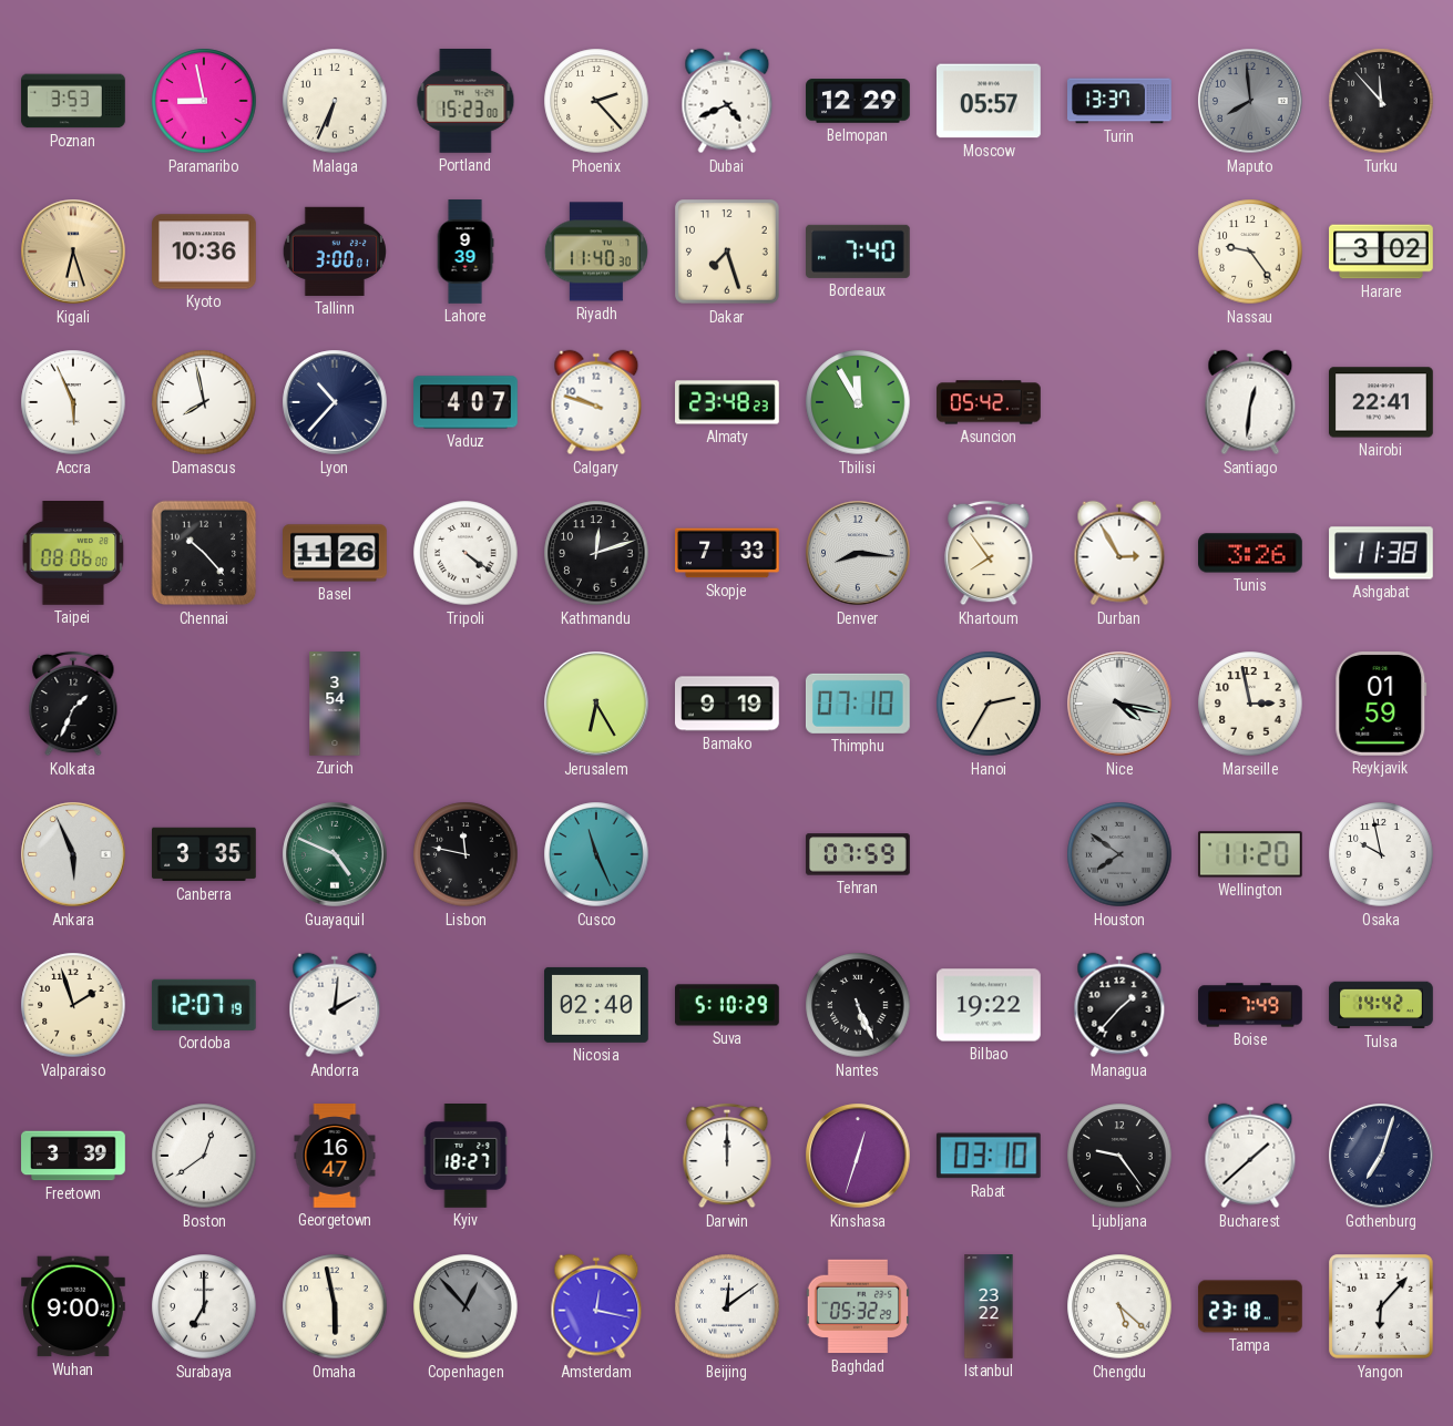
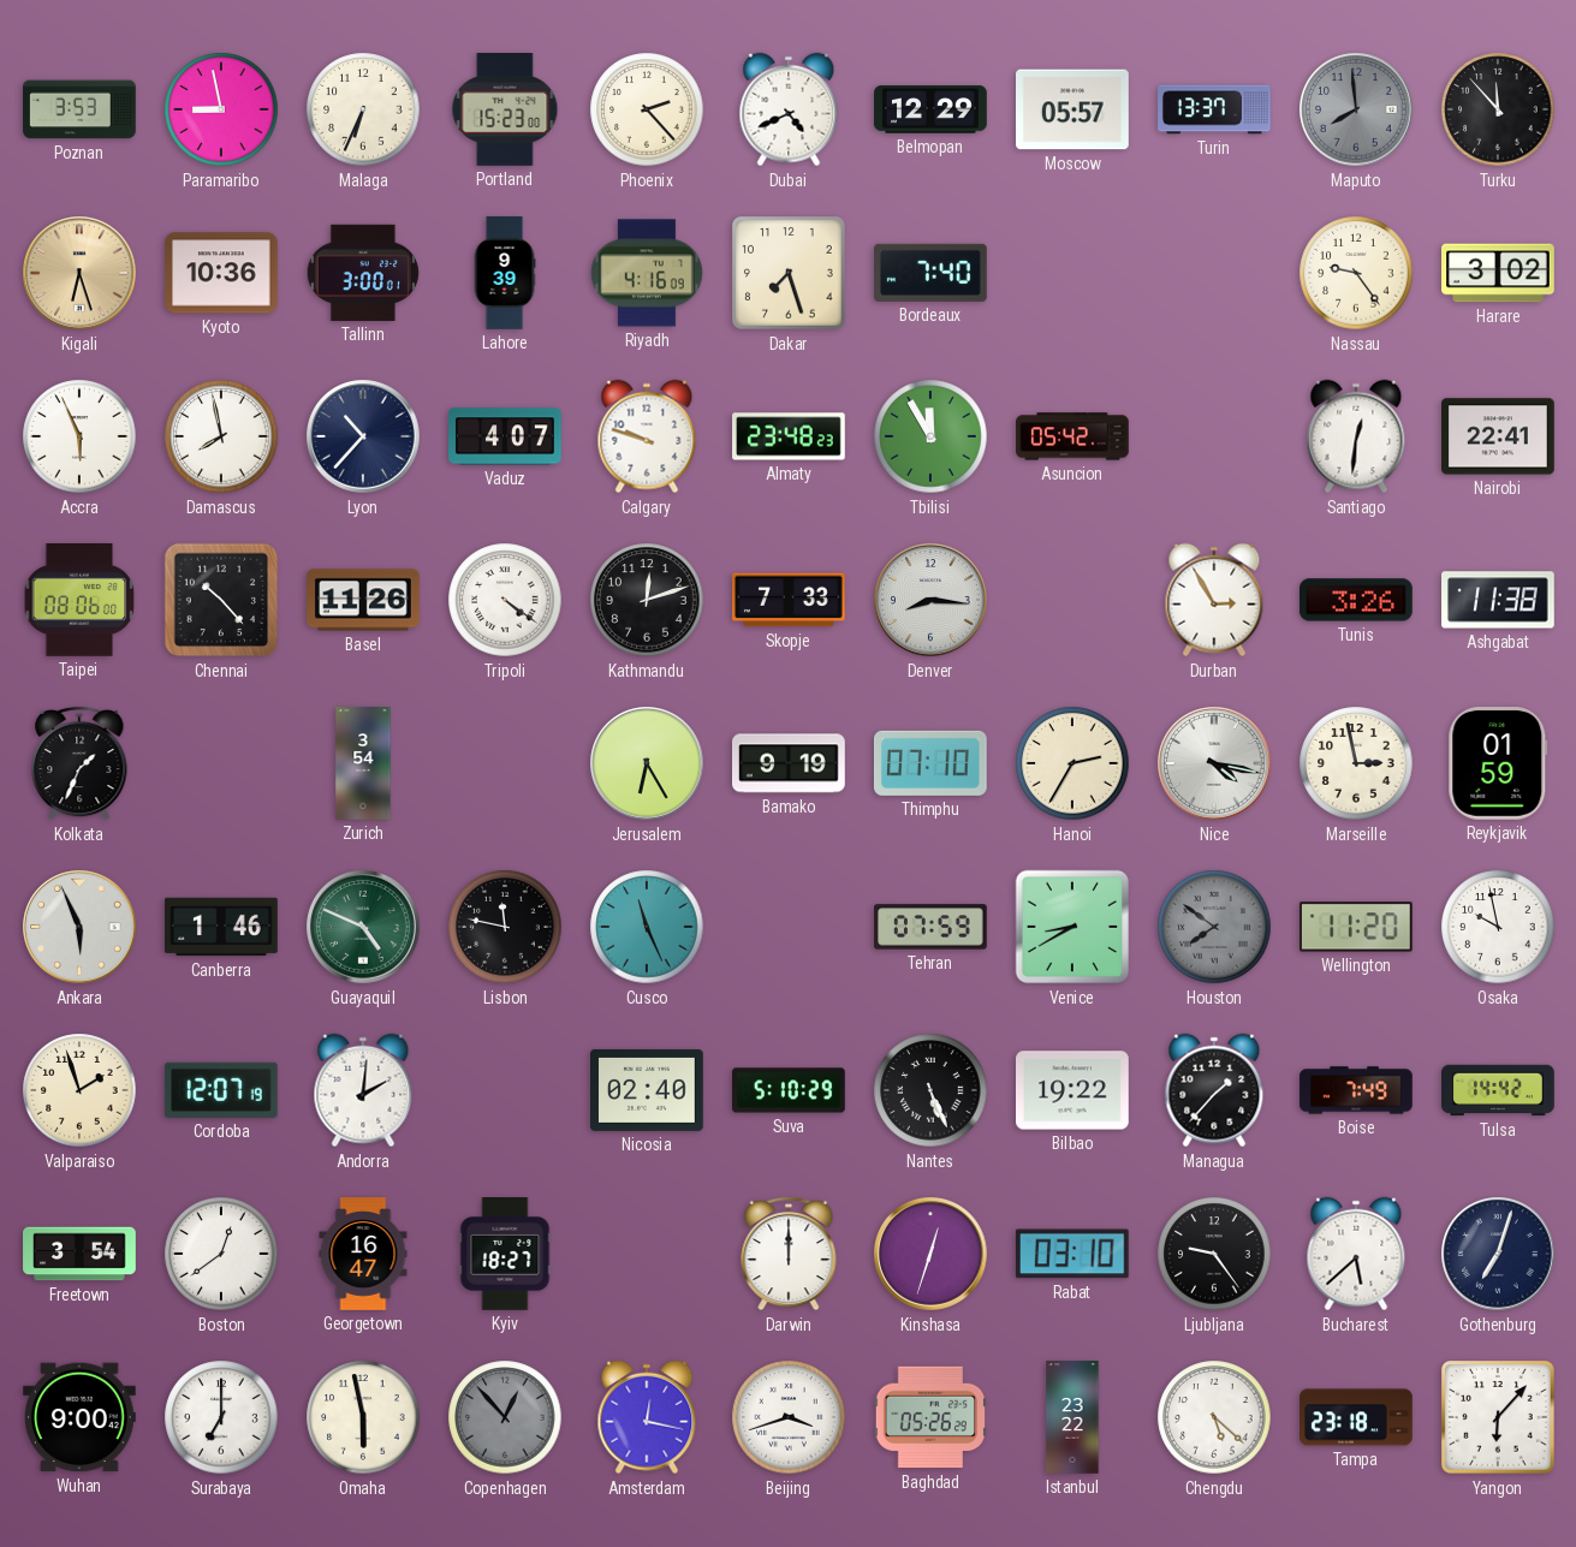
Riyadh: 11:40 -> 4:16 (647, 273)
Khartoum: 7:54 -> none (989, 553)
Canberra: 3:35 -> 1:46 (222, 927)
Venice: none -> 8:40 (1072, 927)
Freetown: 3:39 -> 3:54 (79, 1254)
Bucharest: 1:38 -> 5:38 (1356, 1254)
Beijing: 12:09 -> 3:42 (789, 1417)
Baghdad: 05:32 -> 05:26 (929, 1417)
